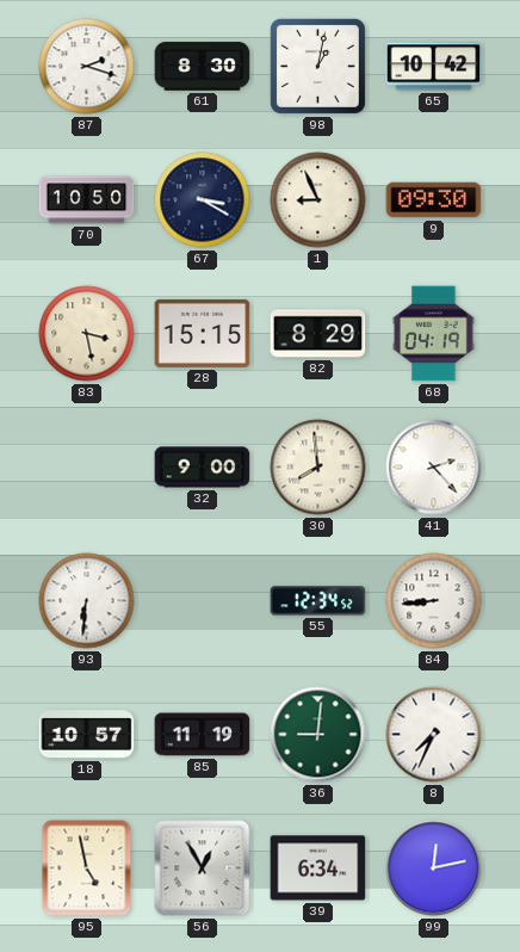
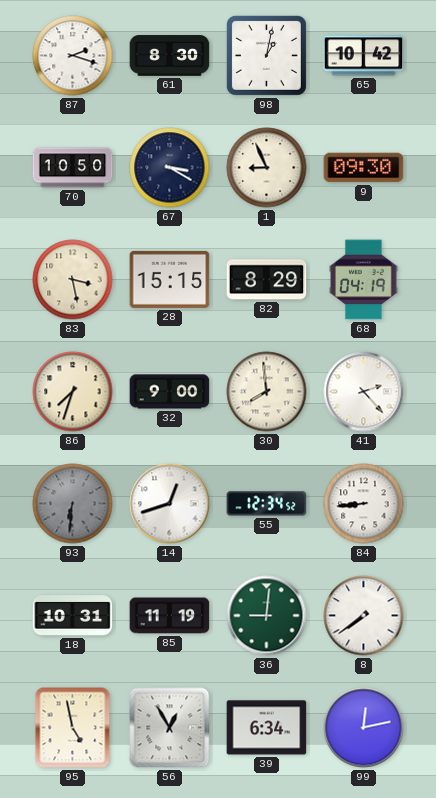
86: none -> 7:33 (73, 392)
93 dial: white -> grey (73, 504)
14: none -> 12:42 (170, 504)
18: 10:57 -> 10:31 (73, 616)
8: 7:34 -> 7:39 (364, 616)
